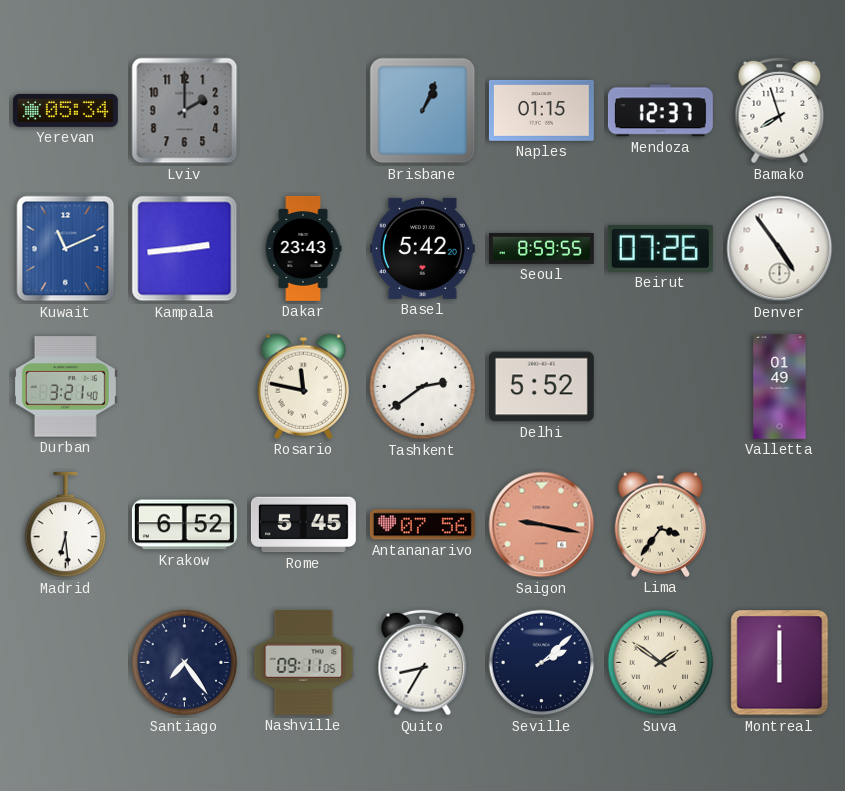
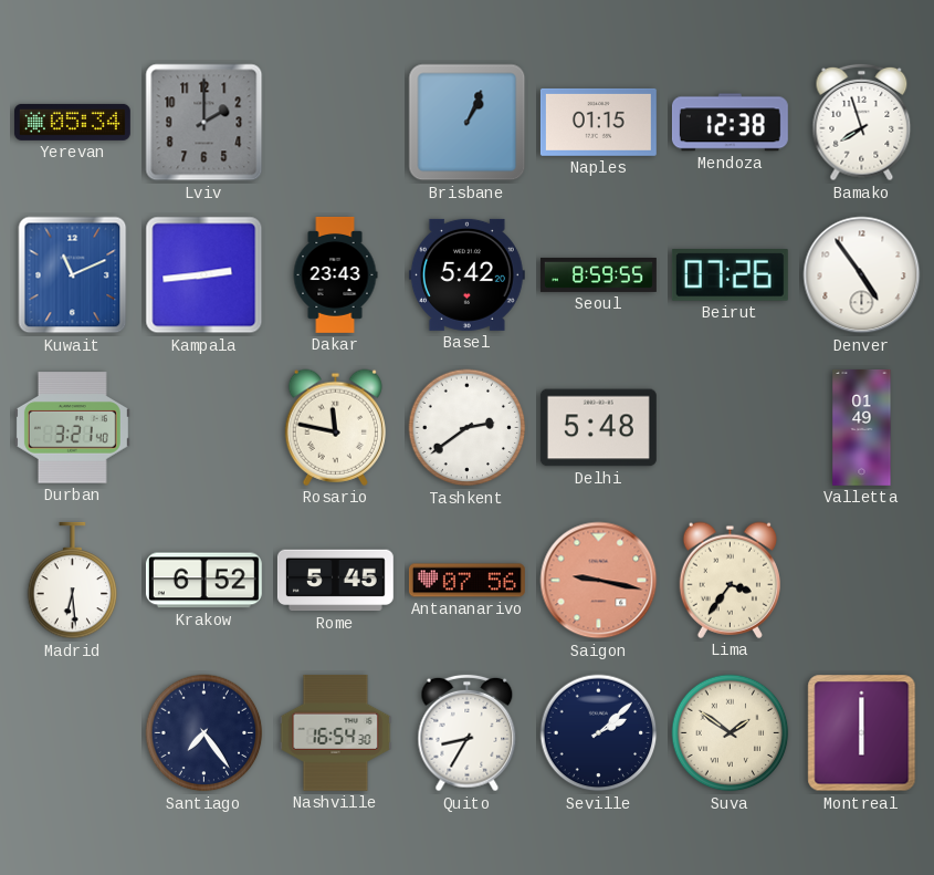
Mendoza: 12:37 -> 12:38 (730, 123)
Delhi: 5:52 -> 5:48 (598, 428)
Nashville: 09:11 -> 16:54 (336, 732)
